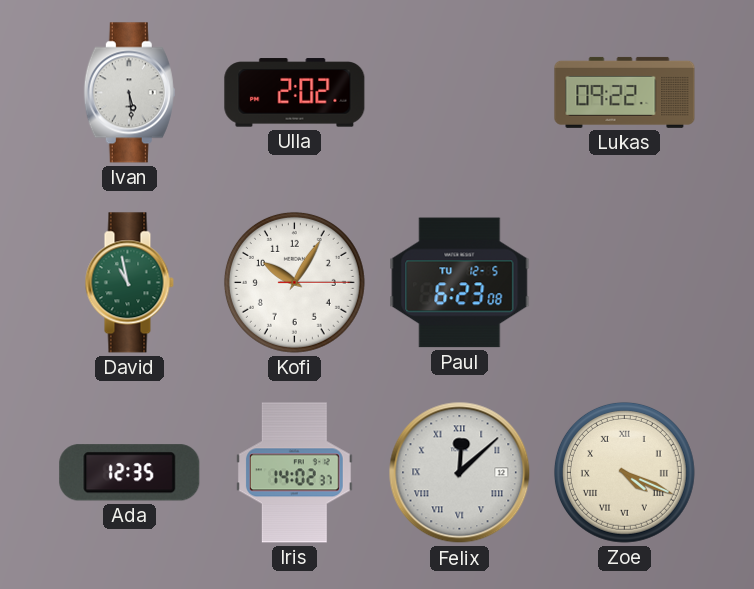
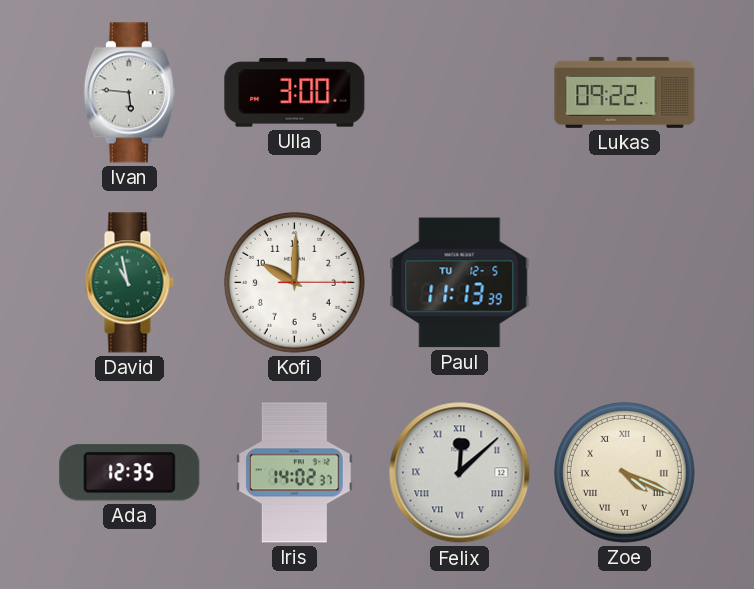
Ivan: 5:29 -> 5:46 (129, 93)
Ulla: 2:02 -> 3:00 (295, 93)
Kofi: 10:05 -> 10:00 (294, 282)
Paul: 6:23 -> 11:13 (460, 283)
